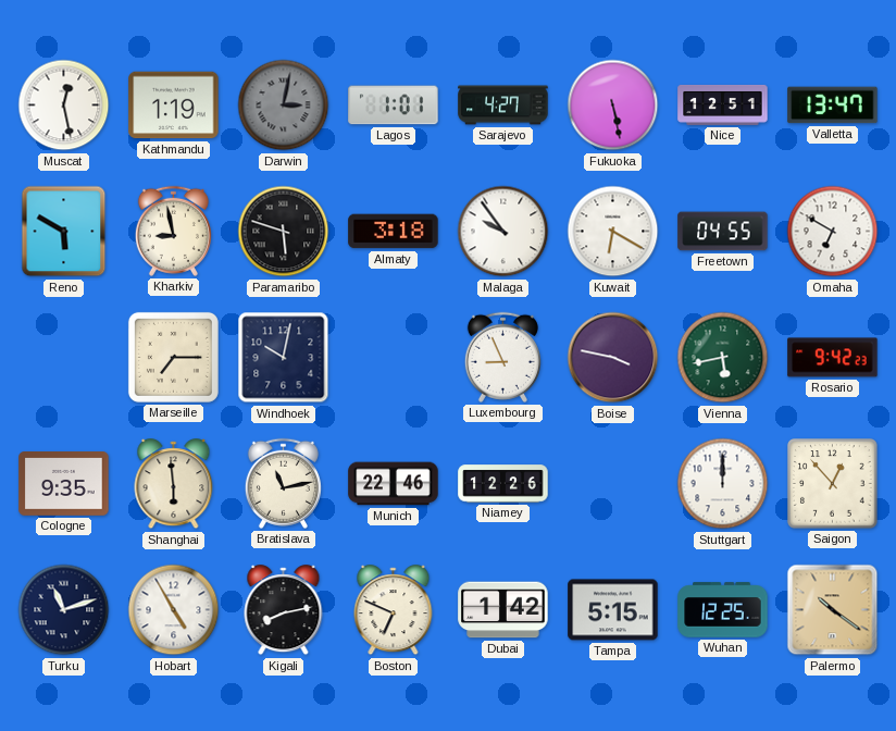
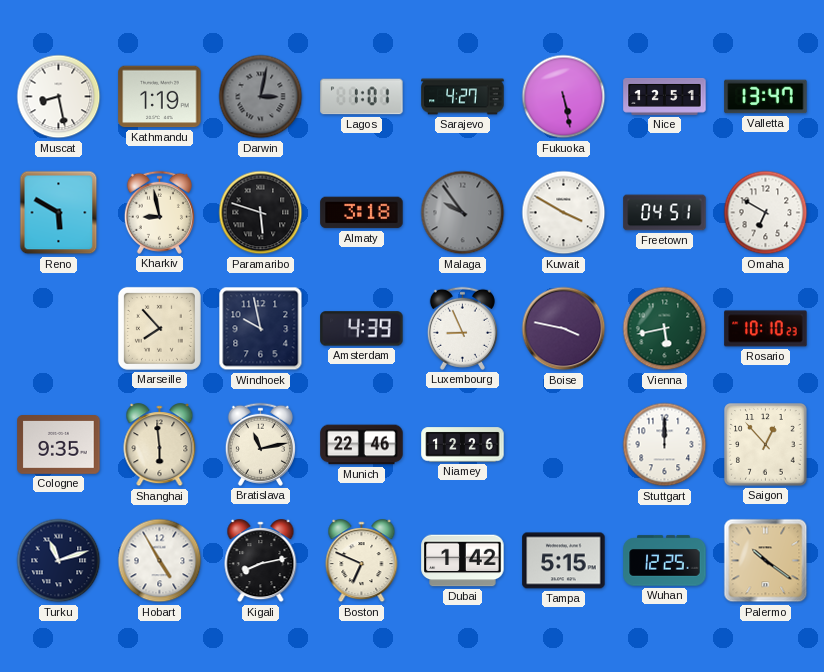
Muscat: 12:28 -> 8:28 (59, 97)
Malaga dial: white -> grey (463, 213)
Kuwait: 6:20 -> 3:50 (564, 213)
Freetown: 04:55 -> 04:51 (665, 213)
Marseille: 7:15 -> 7:53 (159, 328)
Windhoek: 10:02 -> 9:58 (261, 329)
Amsterdam: none -> 4:39 (362, 329)
Rosario: 9:42 -> 10:10 (766, 329)
